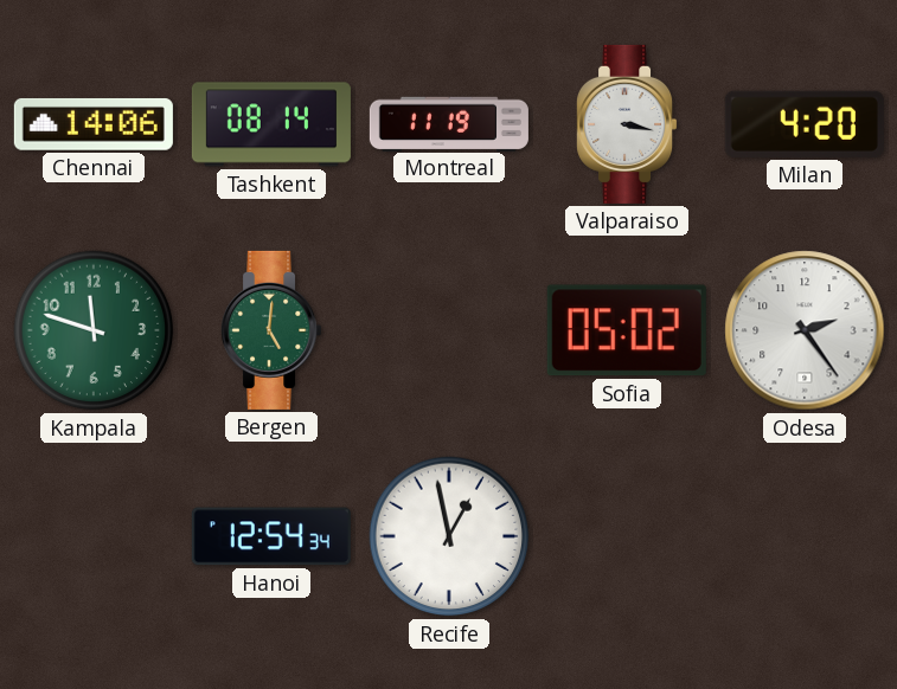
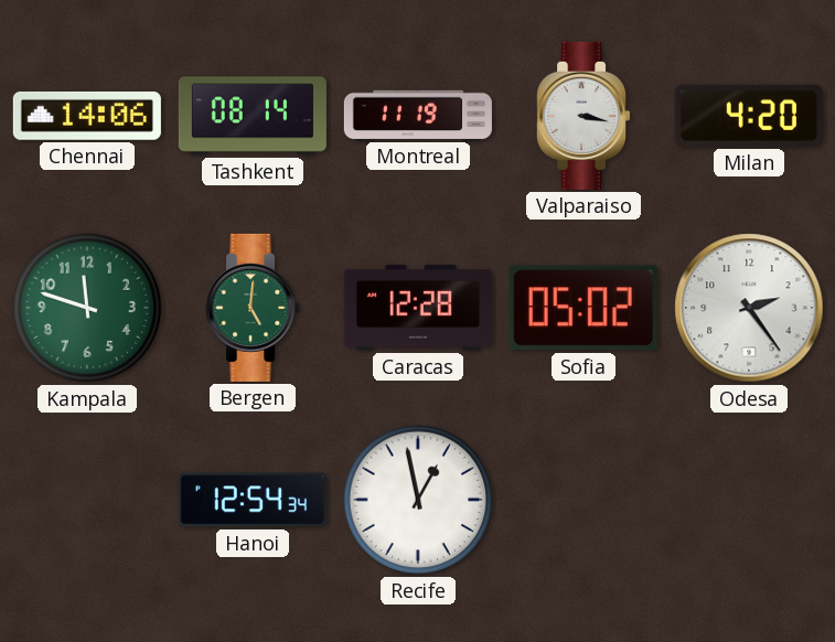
Caracas: none -> 12:28 (418, 308)
